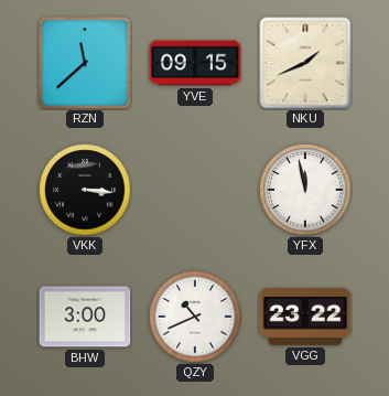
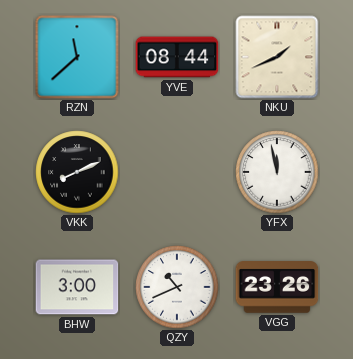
YVE: 09:15 -> 08:44 (177, 57)
VKK: 3:16 -> 8:11 (77, 172)
VGG: 23:22 -> 23:26 (277, 287)
